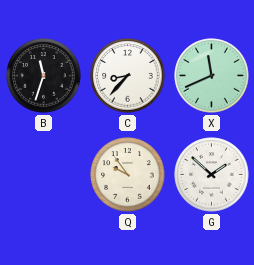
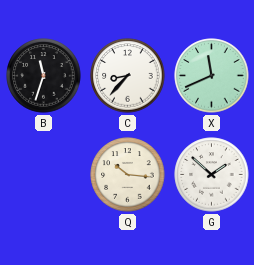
Q: 9:54 -> 10:16 (128, 175)
